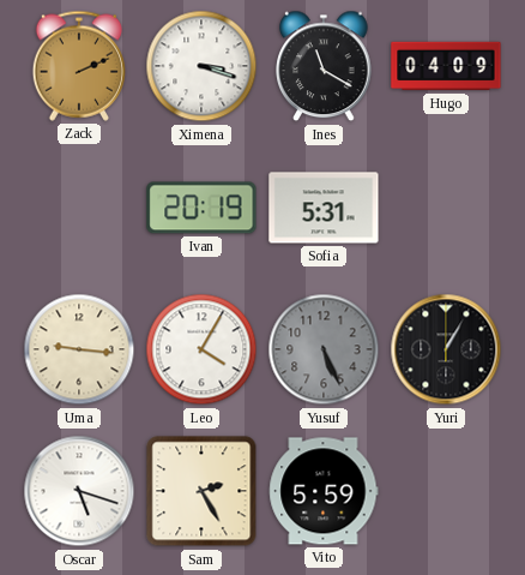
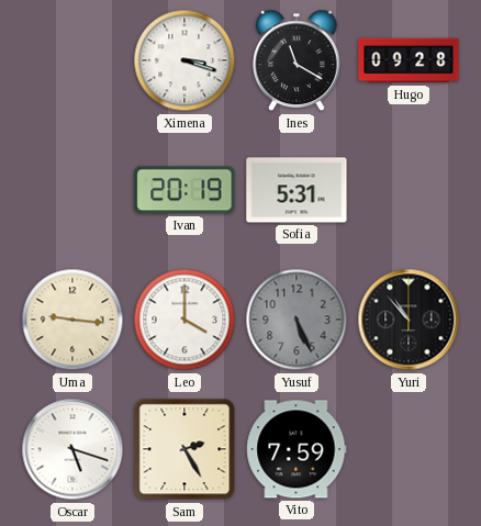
Zack: 2:11 -> none (78, 66)
Hugo: 04:09 -> 09:28 (409, 60)
Leo: 4:05 -> 4:00 (184, 320)
Yuri: 1:05 -> 10:53 (409, 320)
Vito: 5:59 -> 7:59 (297, 449)
